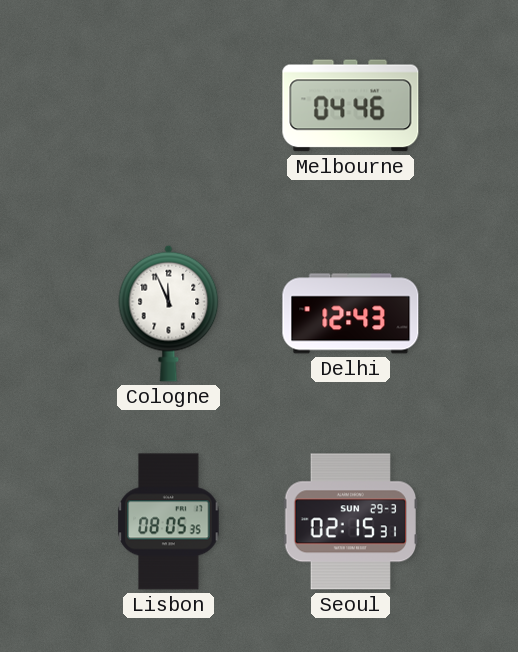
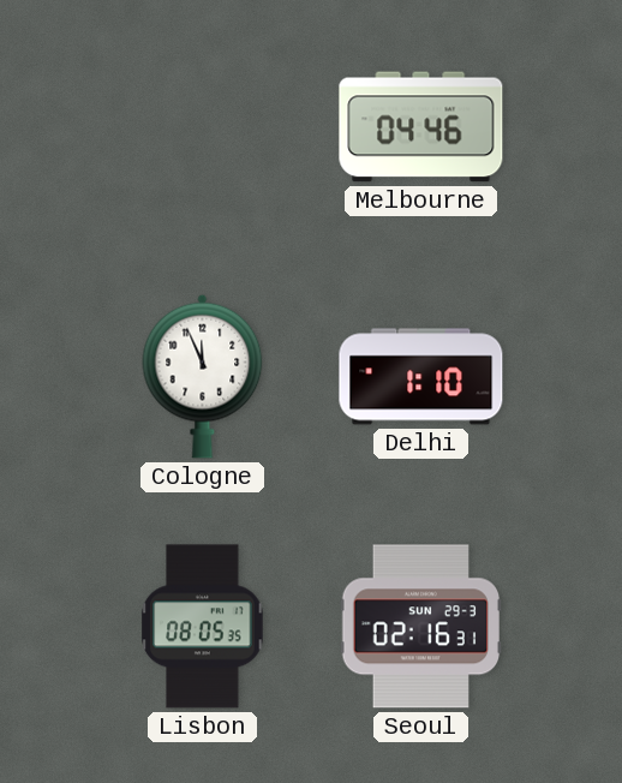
Delhi: 12:43 -> 1:10 (421, 377)
Seoul: 02:15 -> 02:16 (420, 627)
